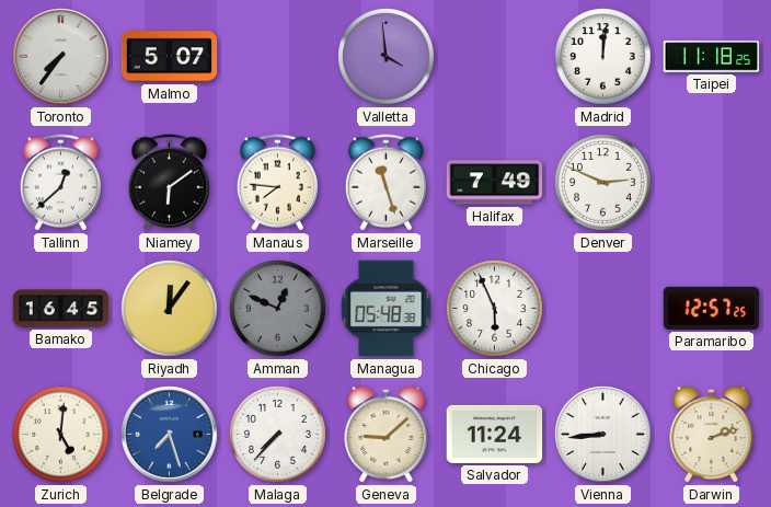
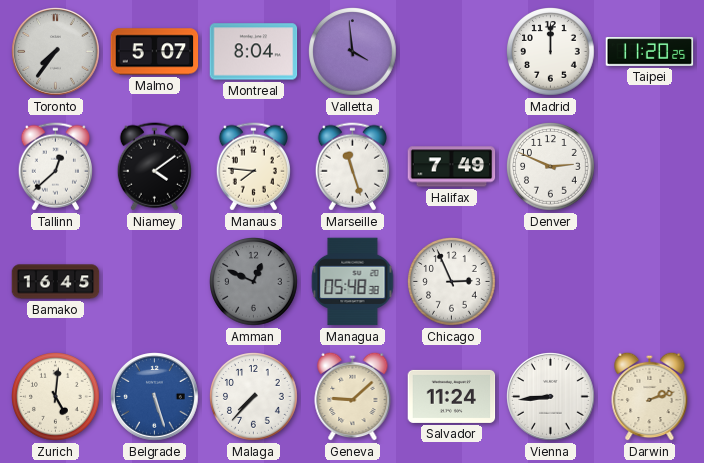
Montreal: none -> 8:04 (254, 52)
Madrid: 12:01 -> 12:00 (551, 52)
Taipei: 11:18 -> 11:20 (650, 52)
Niamey: 6:09 -> 4:09 (154, 167)
Riyadh: 12:06 -> none (170, 309)
Chicago: 5:56 -> 2:56 (452, 282)
Paramaribo: 12:57 -> none (712, 308)
Belgrade: 7:27 -> 5:27 (155, 397)
